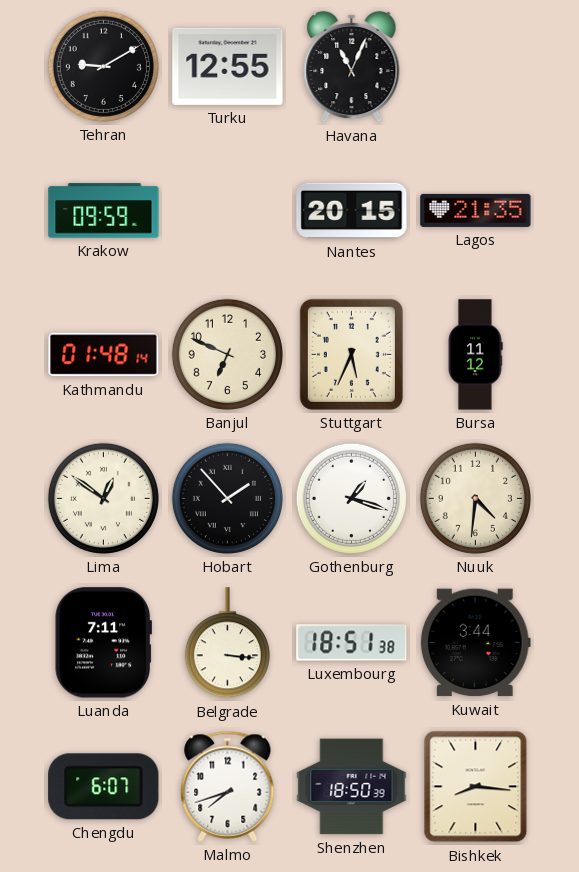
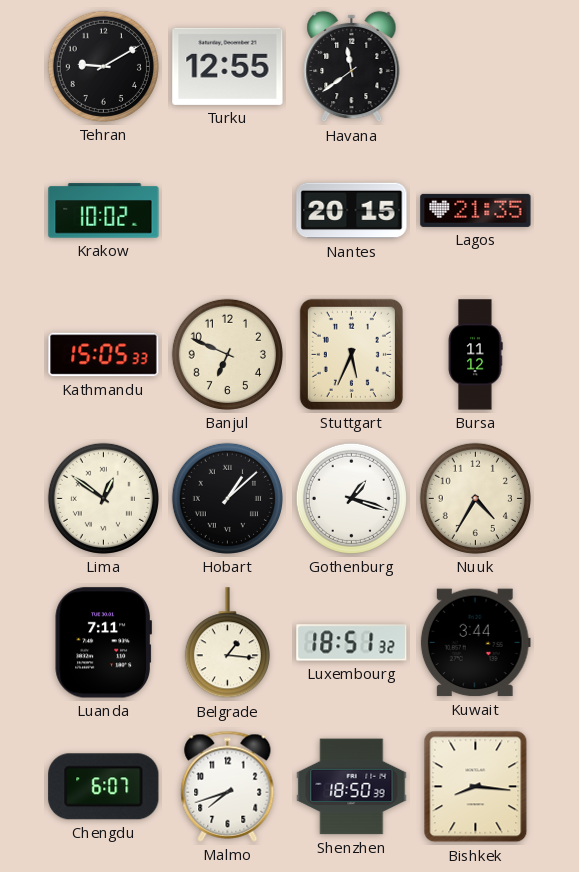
Havana: 11:04 -> 11:39 (352, 67)
Krakow: 09:59 -> 10:02 (104, 211)
Kathmandu: 01:48 -> 15:05 (104, 355)
Hobart: 1:53 -> 1:08 (227, 498)
Nuuk: 4:31 -> 4:35 (475, 498)
Belgrade: 3:16 -> 1:16 (227, 643)
Luxembourg: 18:51:38 -> 18:51:32 (352, 643)
